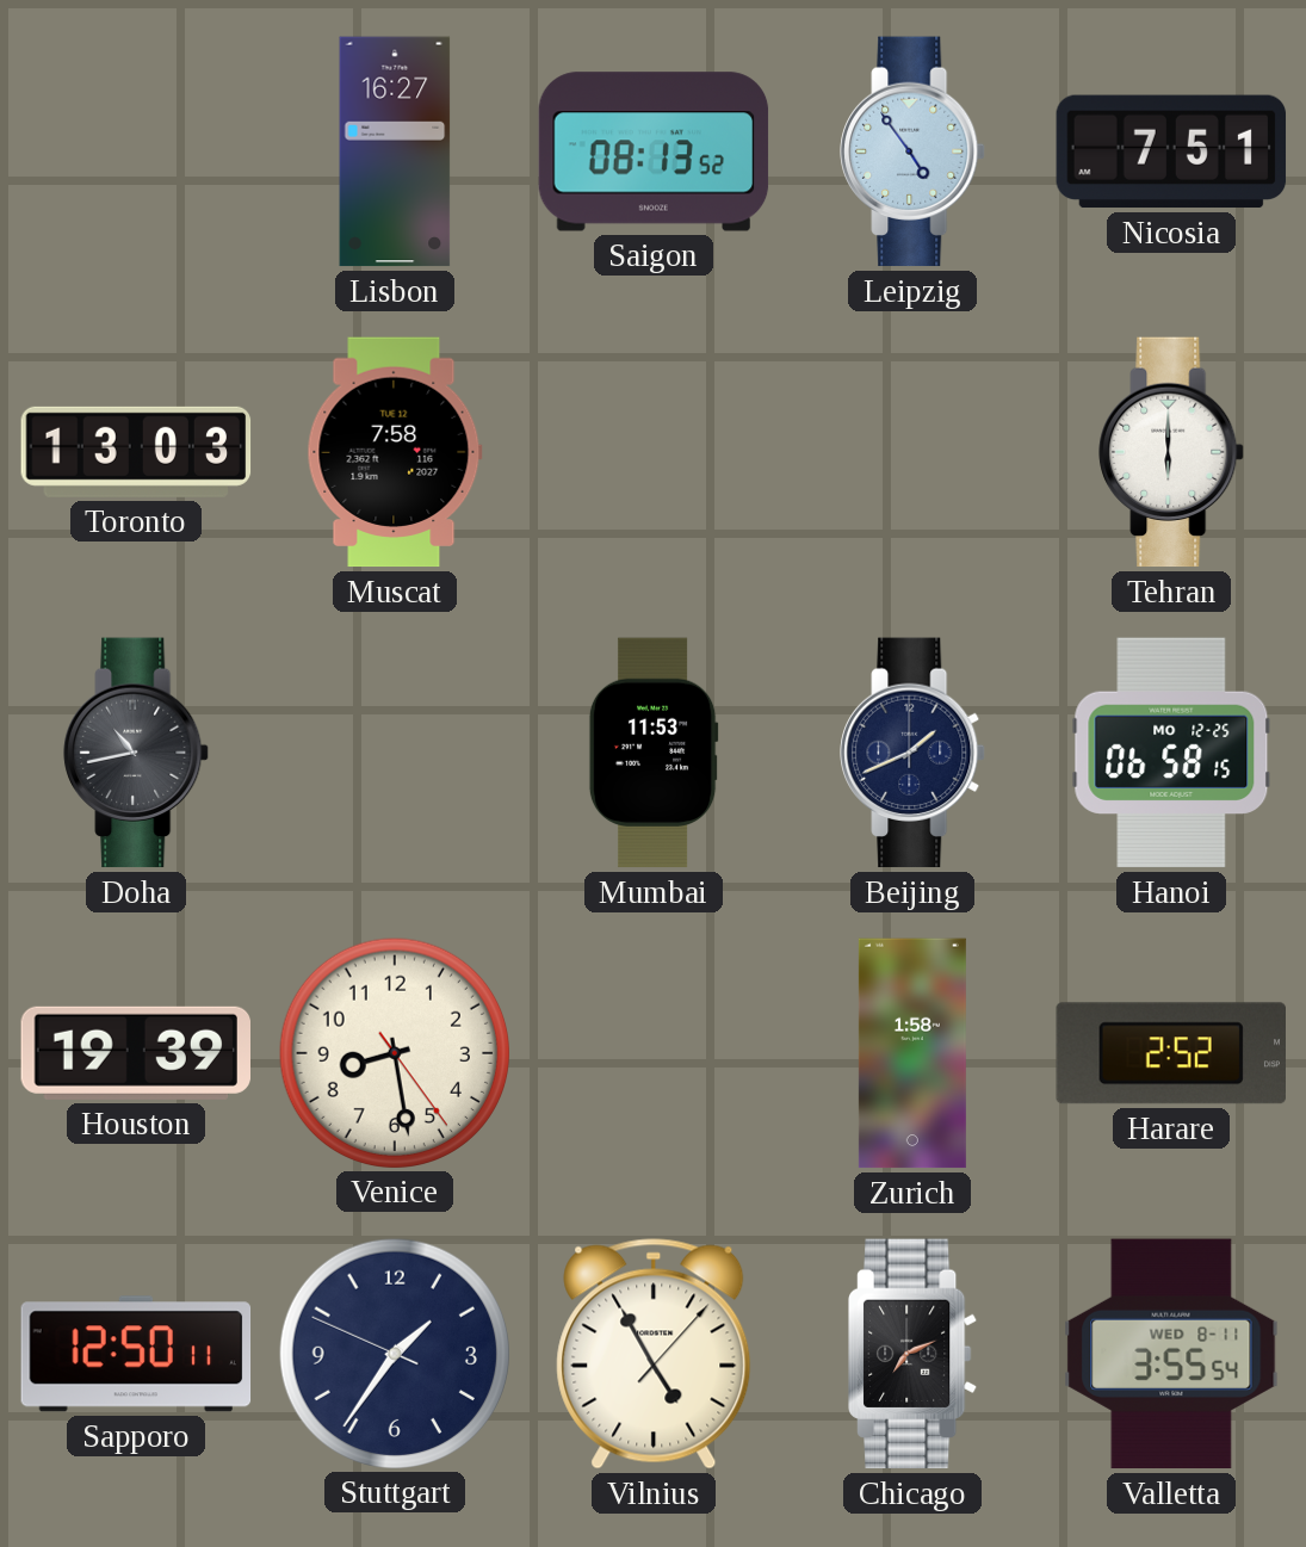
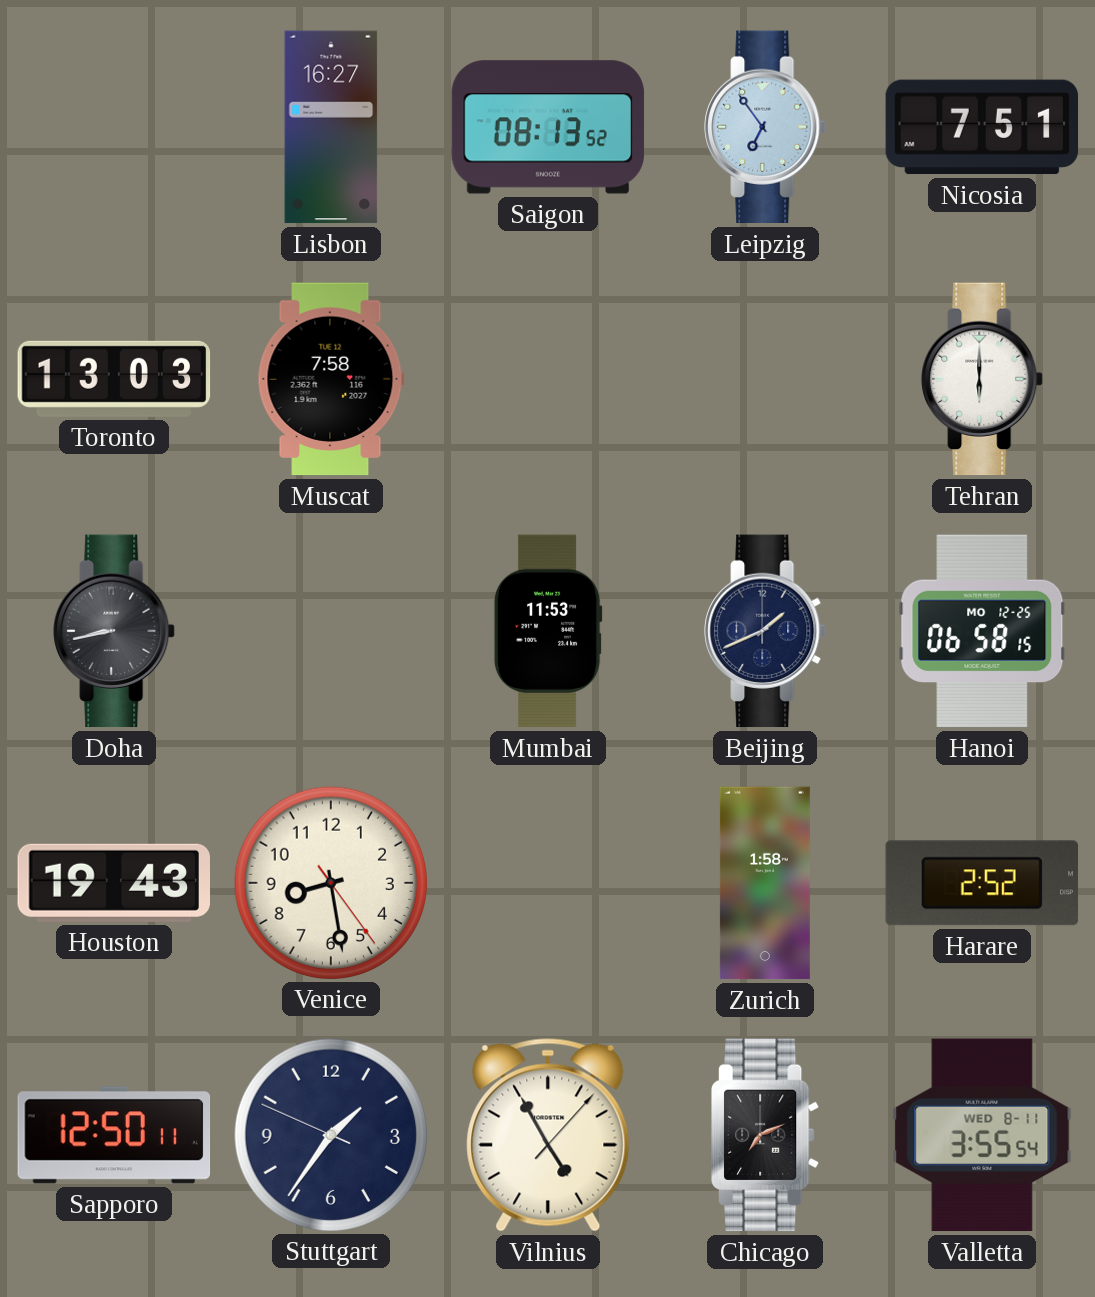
Leipzig: 4:54 -> 6:54 (765, 127)
Doha: 10:43 -> 8:43 (114, 631)
Houston: 19:39 -> 19:43 (113, 883)
